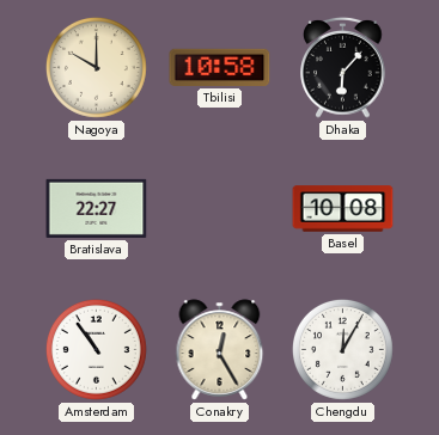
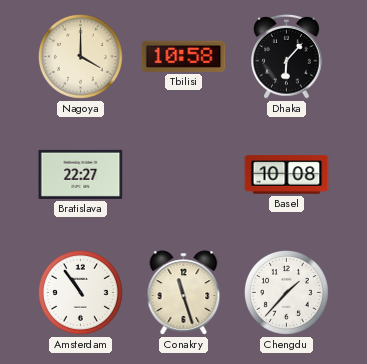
Nagoya: 10:00 -> 4:00 (80, 56)
Conakry: 12:25 -> 11:27 (184, 293)
Chengdu: 12:05 -> 1:37 (286, 292)
